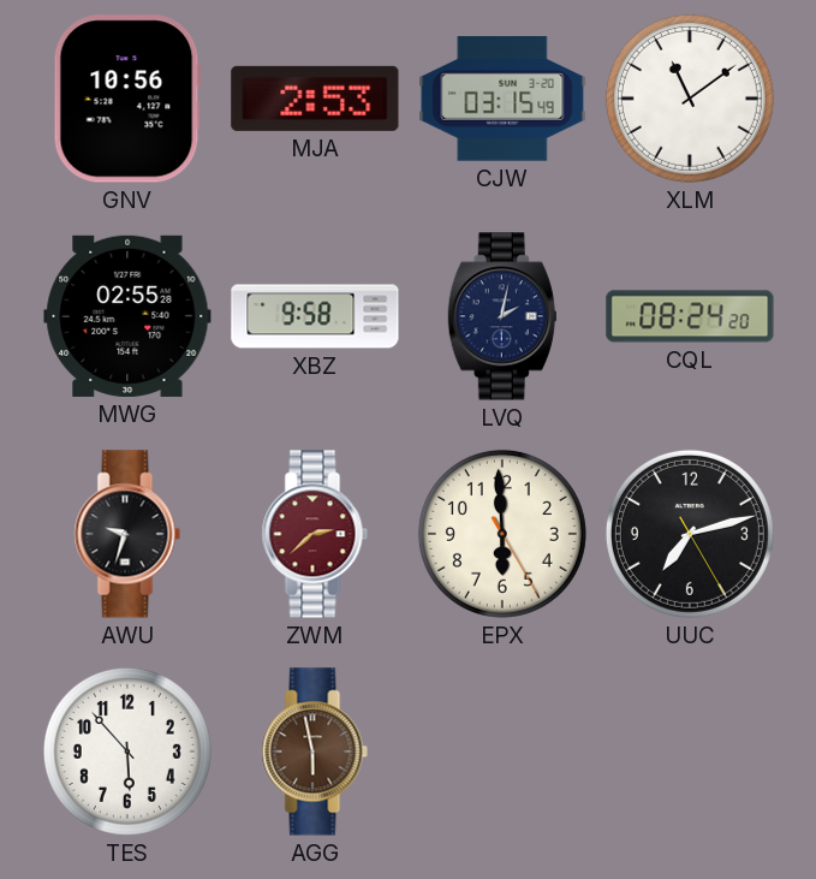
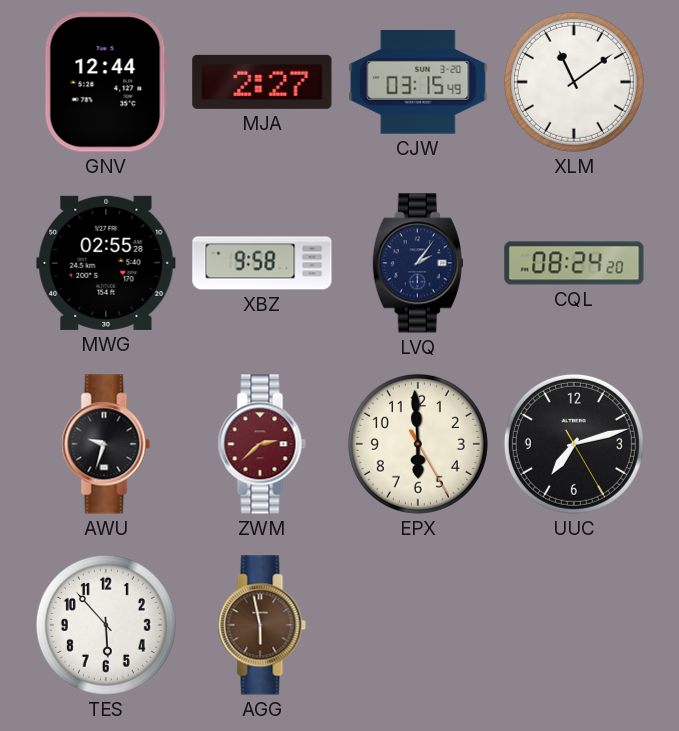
GNV: 10:56 -> 12:44 (106, 82)
MJA: 2:53 -> 2:27 (262, 82)
LVQ: 2:02 -> 2:06 (418, 263)
